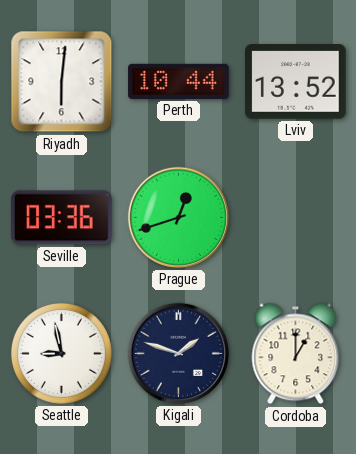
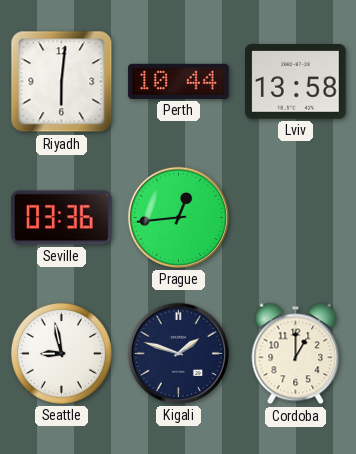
Lviv: 13:52 -> 13:58 (296, 82)
Prague: 12:42 -> 12:44 (178, 217)
